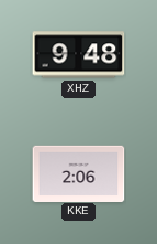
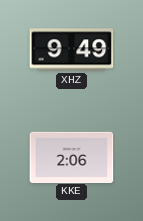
XHZ: 9:48 -> 9:49 (72, 50)
